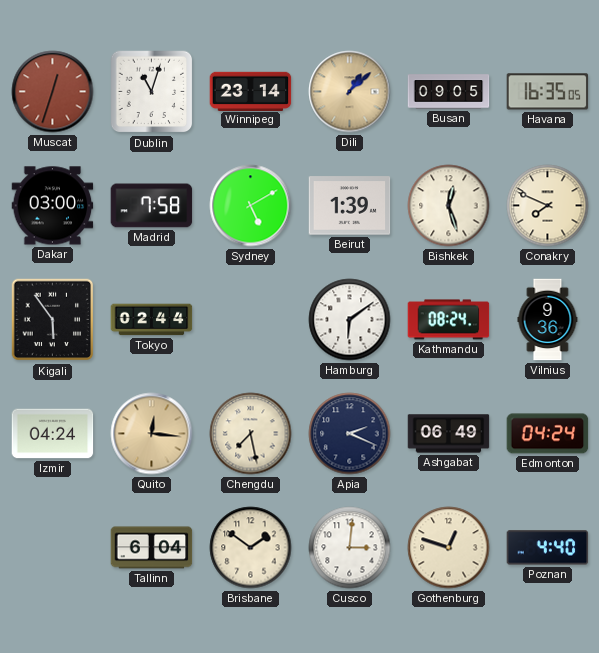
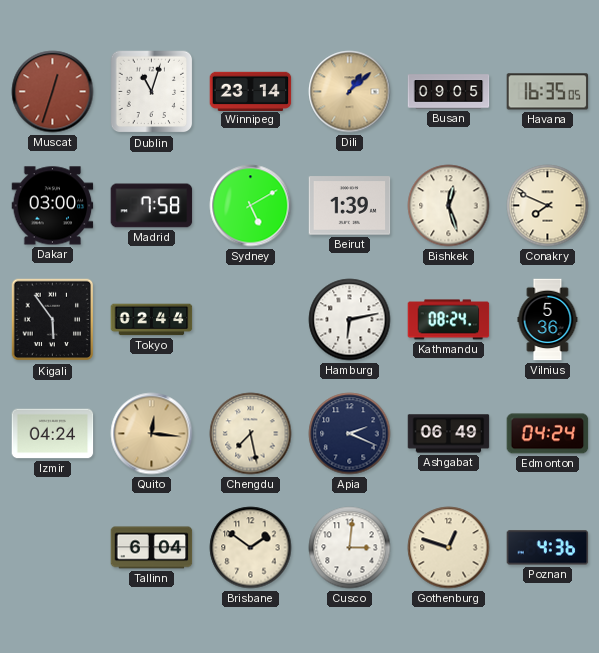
Hamburg: 6:09 -> 6:13 (350, 320)
Vilnius: 9:36 -> 5:36 (548, 320)
Poznan: 4:40 -> 4:36 (548, 548)
